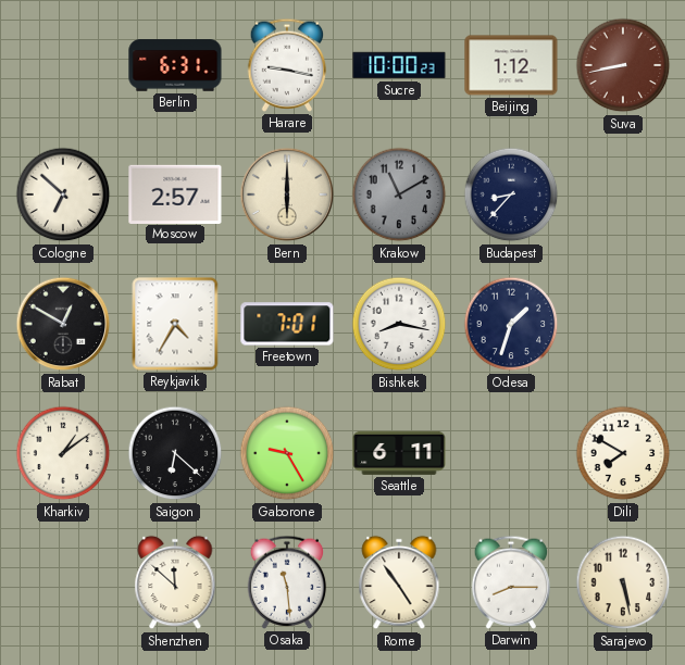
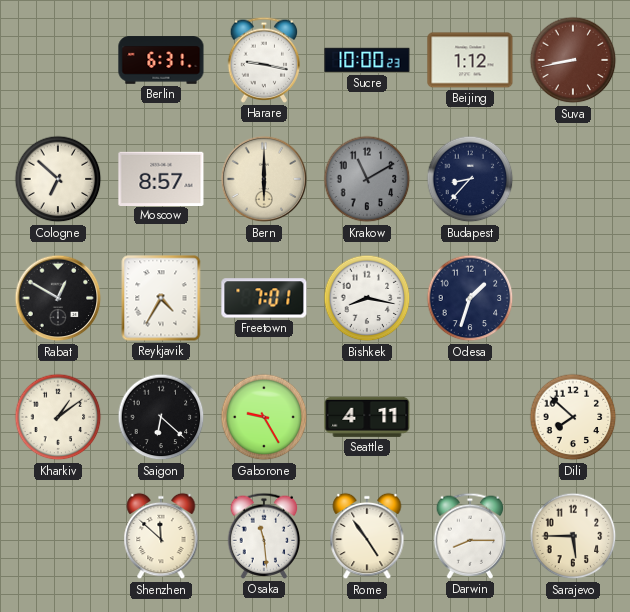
Moscow: 2:57 -> 8:57 (161, 178)
Seattle: 6:11 -> 4:11 (367, 417)
Dili: 7:50 -> 7:52 (573, 417)
Sarajevo: 5:28 -> 5:45 (573, 536)
